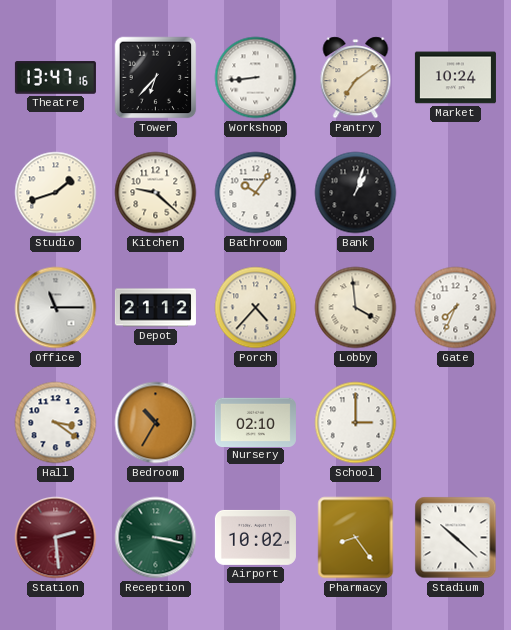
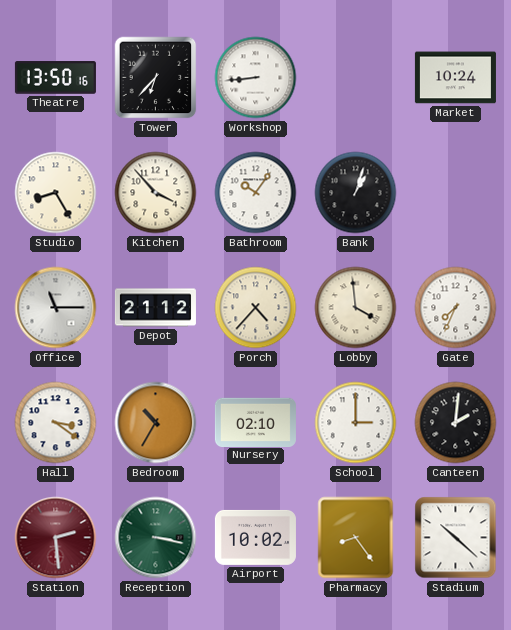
Theatre: 13:47 -> 13:50 (55, 78)
Pantry: 7:09 -> none (356, 78)
Studio: 1:42 -> 8:25 (56, 193)
Kitchen: 9:22 -> 3:53 (156, 193)
Canteen: none -> 2:01 (456, 423)
